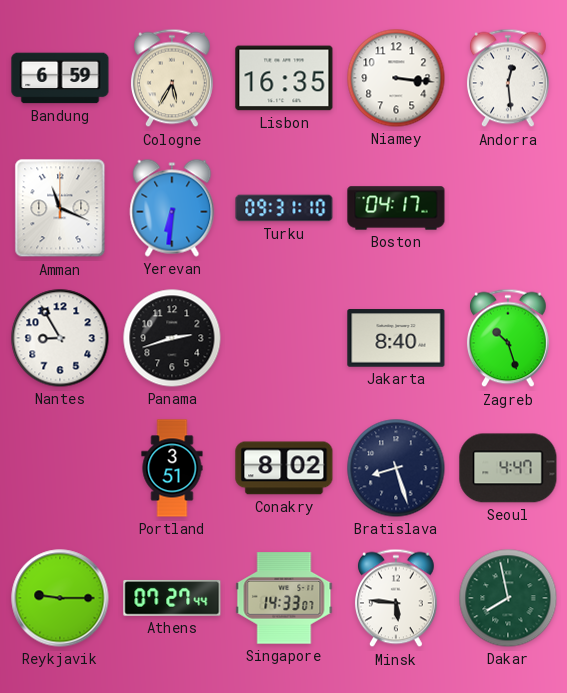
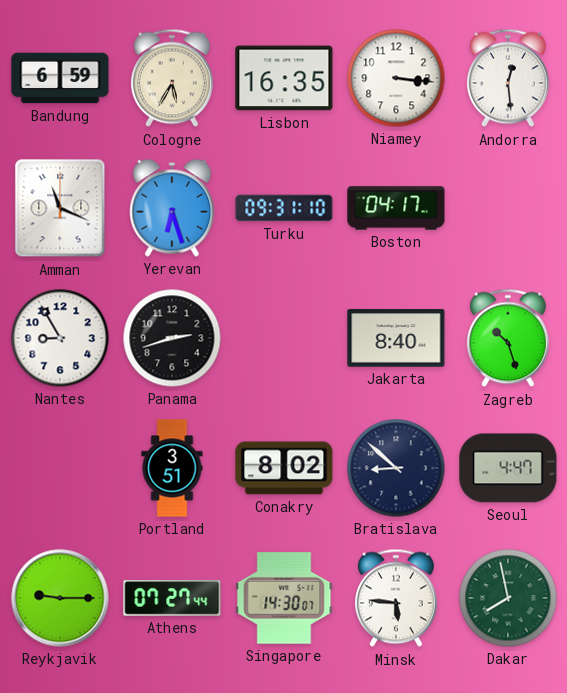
Yerevan: 6:31 -> 6:27 (172, 208)
Bratislava: 8:27 -> 8:52 (396, 468)
Singapore: 14:33 -> 14:30 (284, 598)
